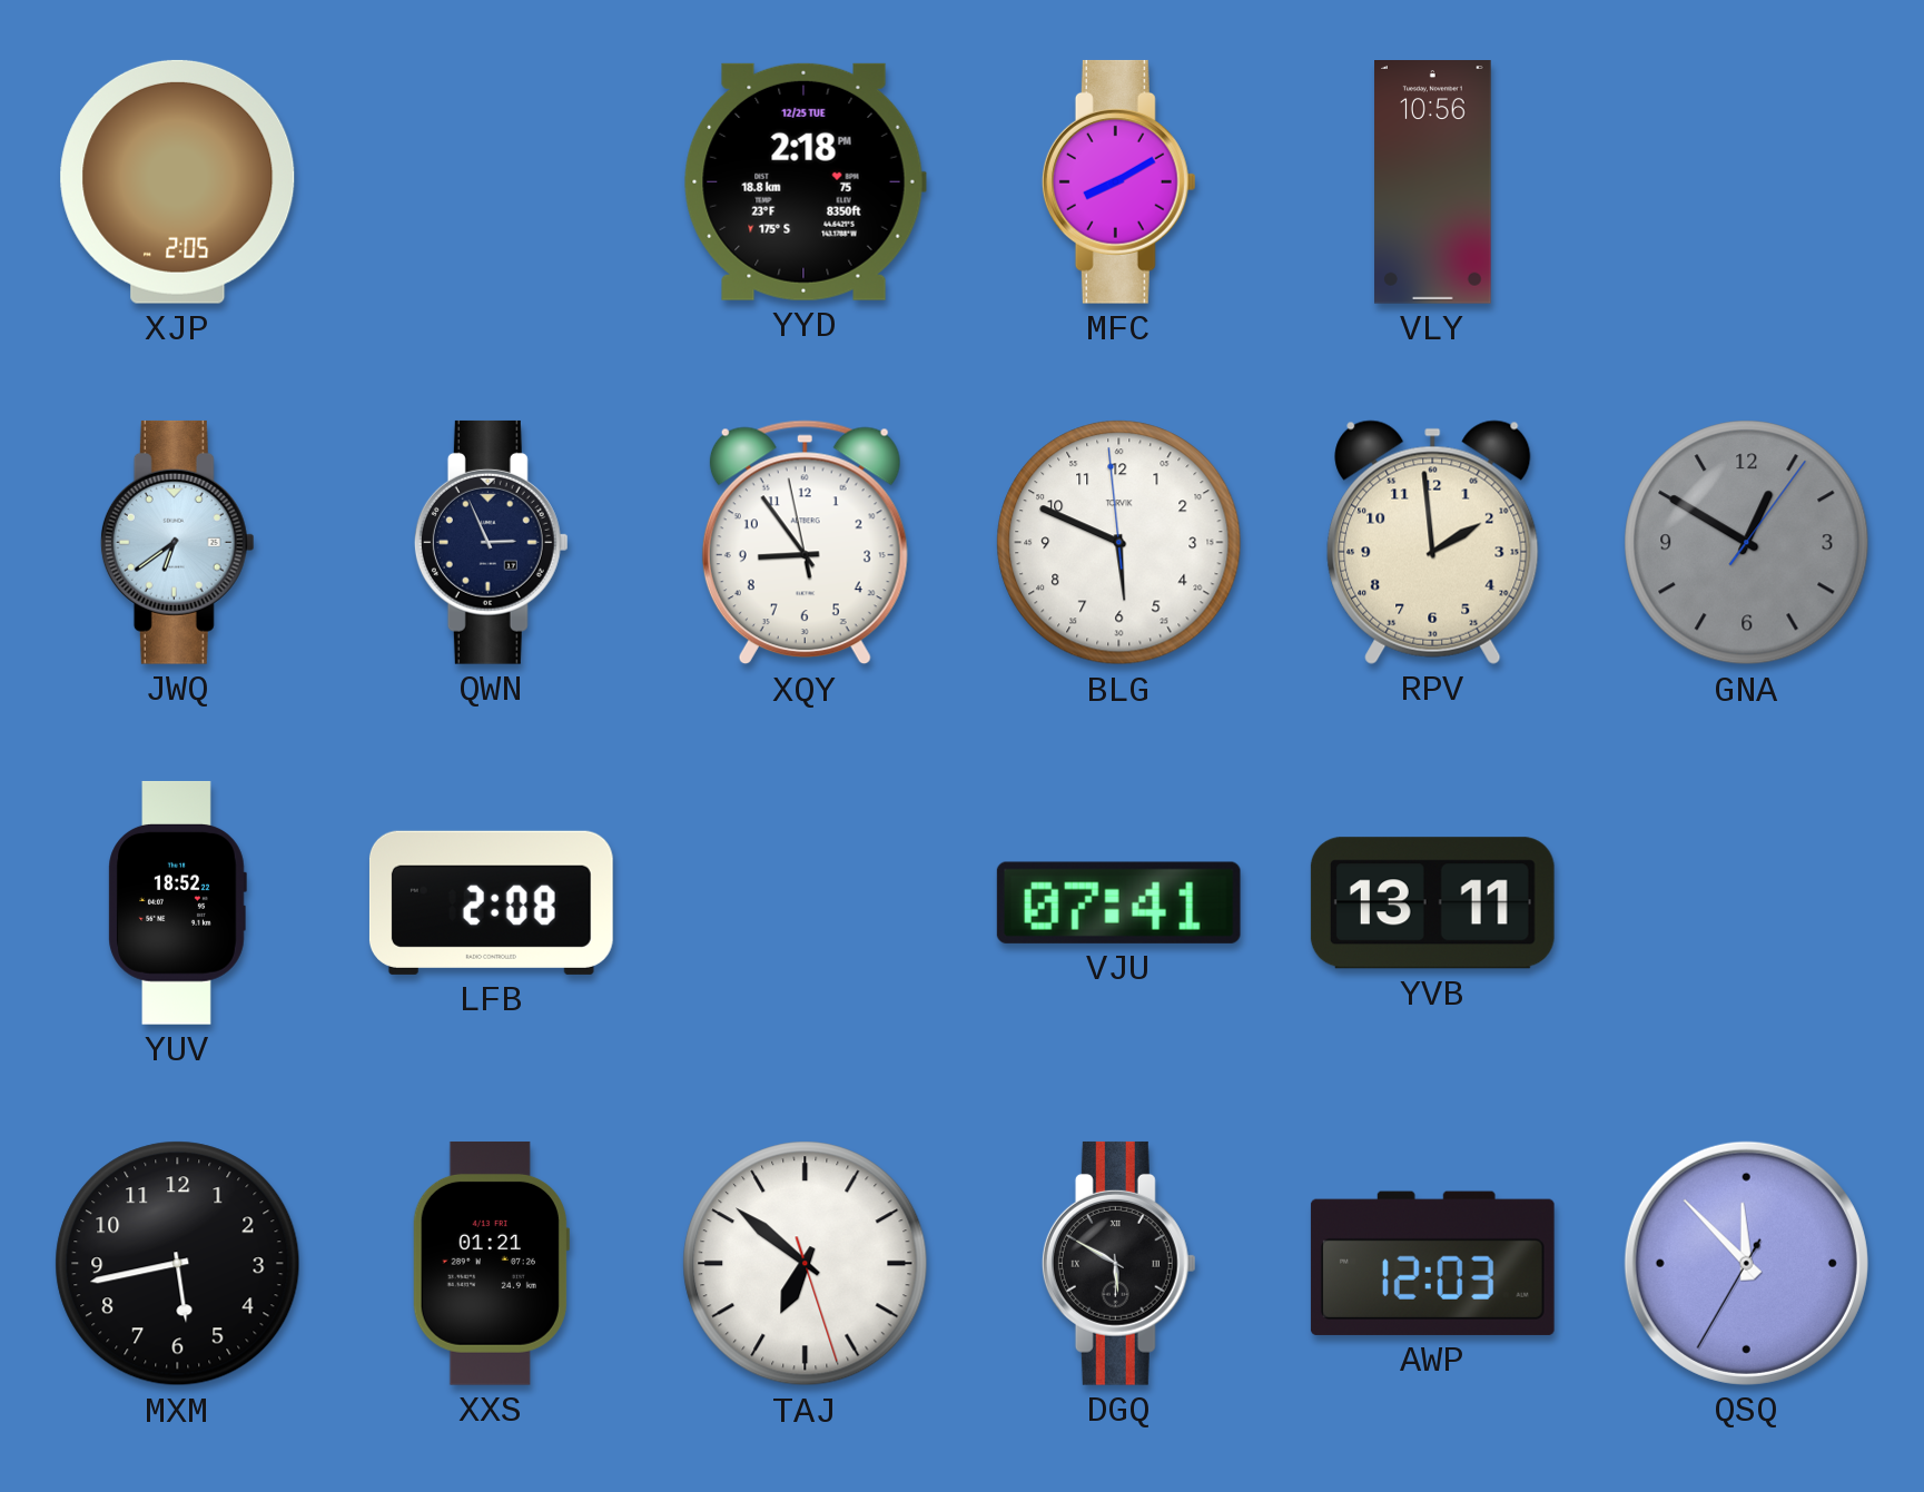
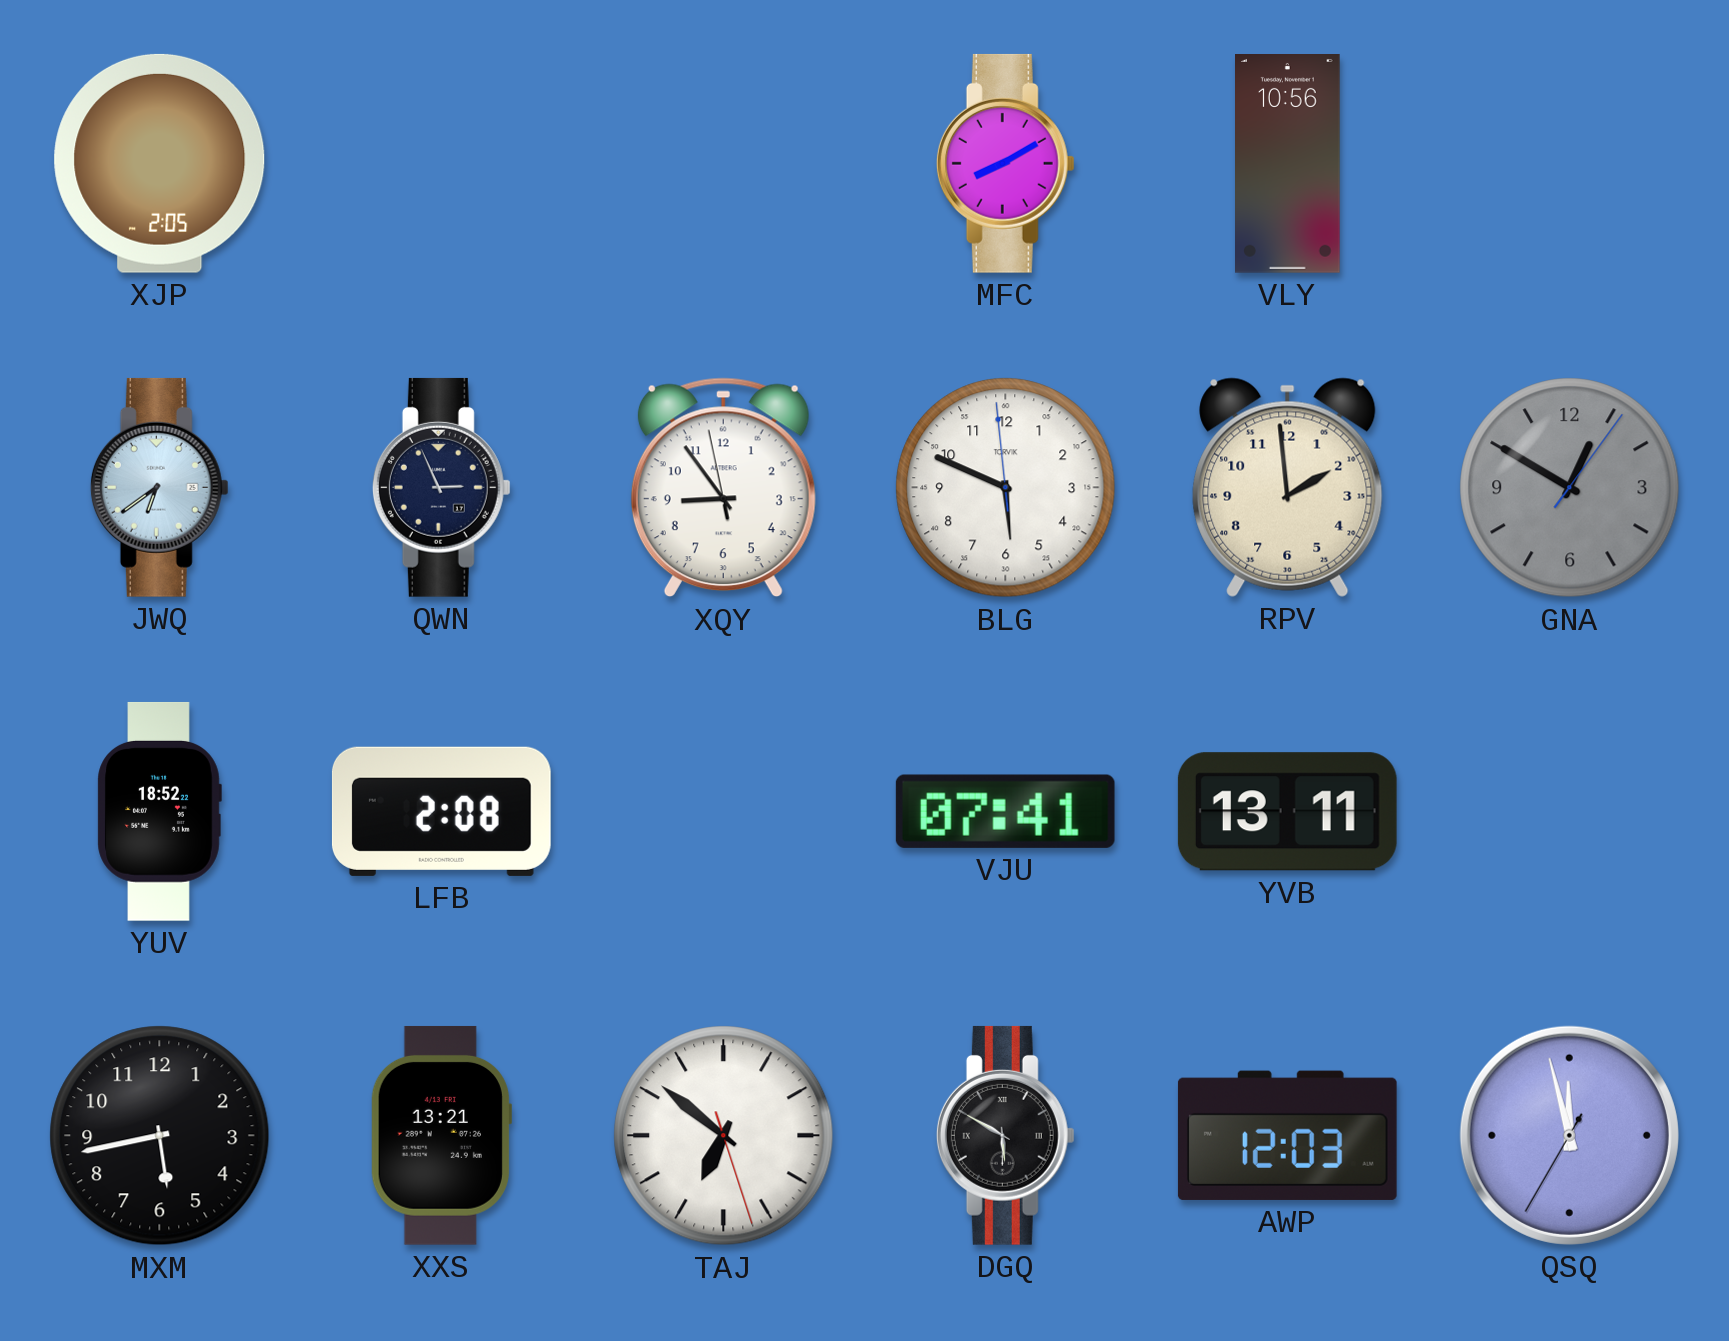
YYD: 2:18 -> none (805, 181)
XXS: 01:21 -> 13:21 (441, 1135)
QSQ: 11:52 -> 11:57 (1569, 1135)
